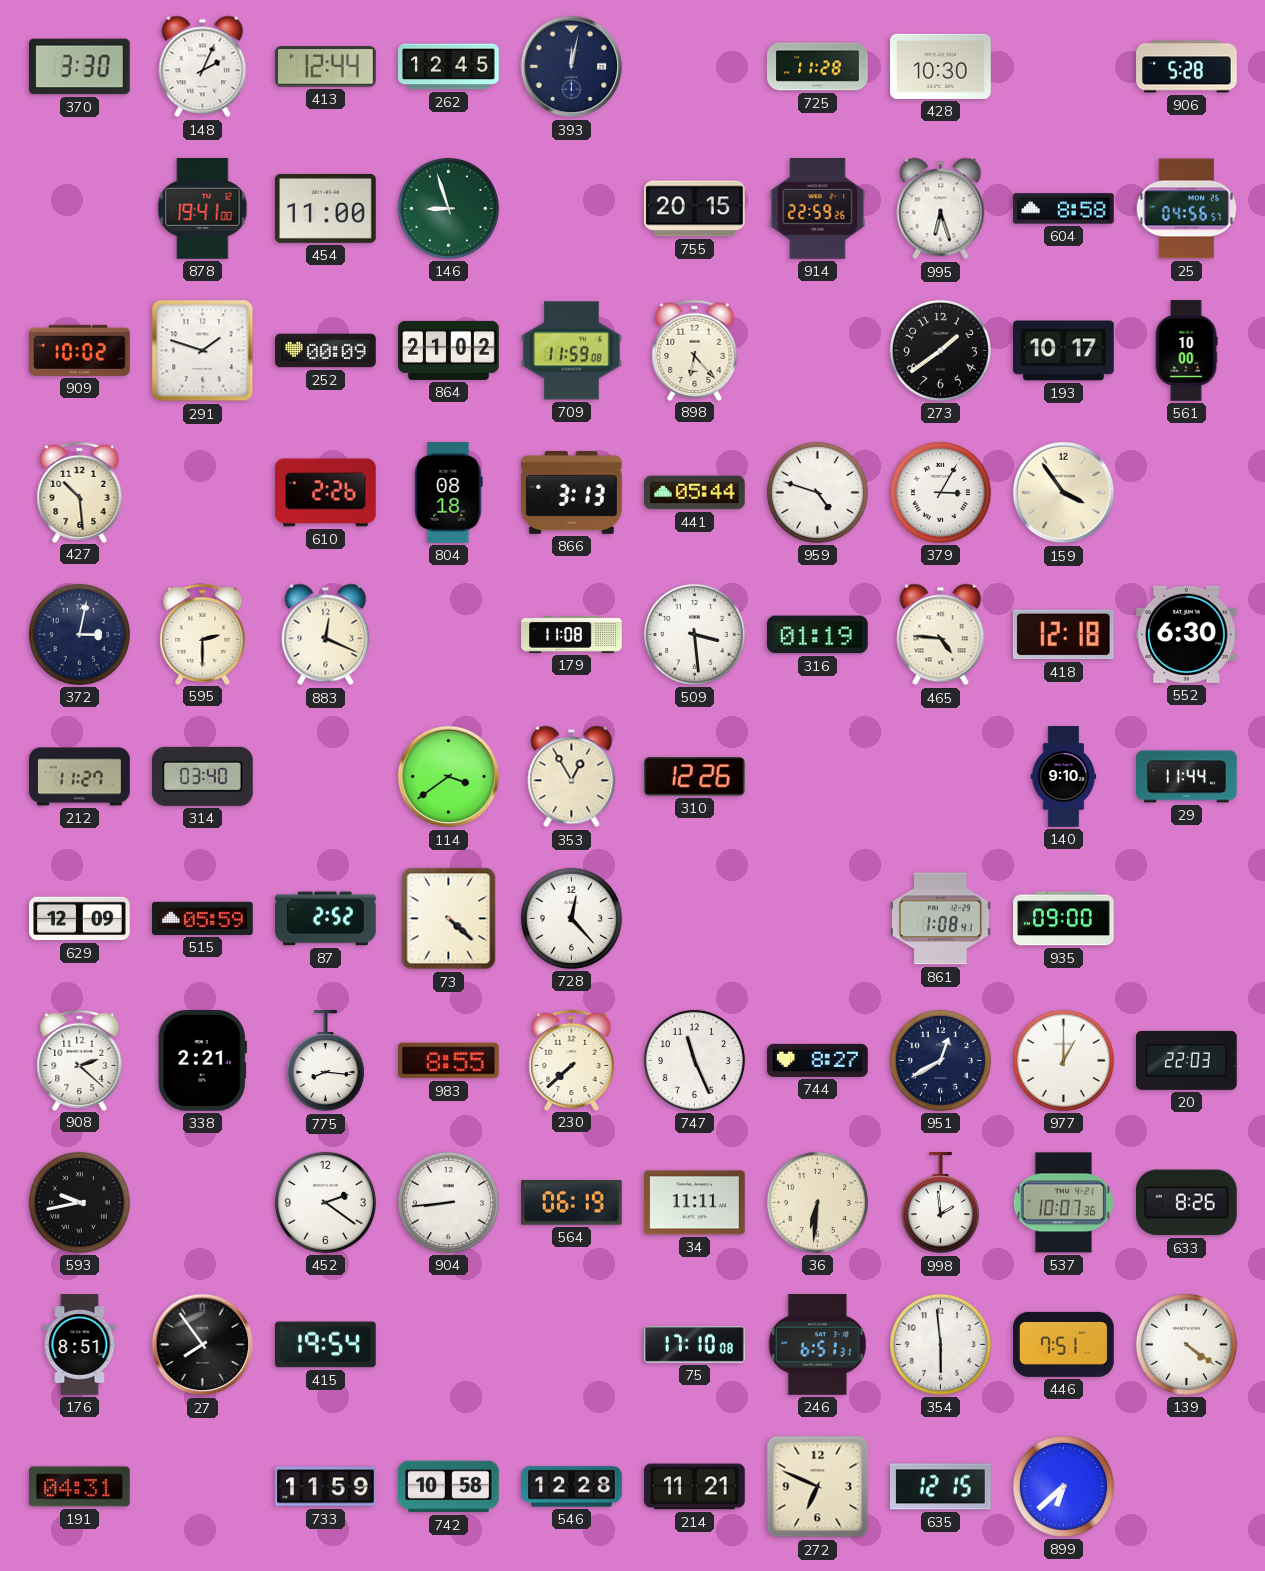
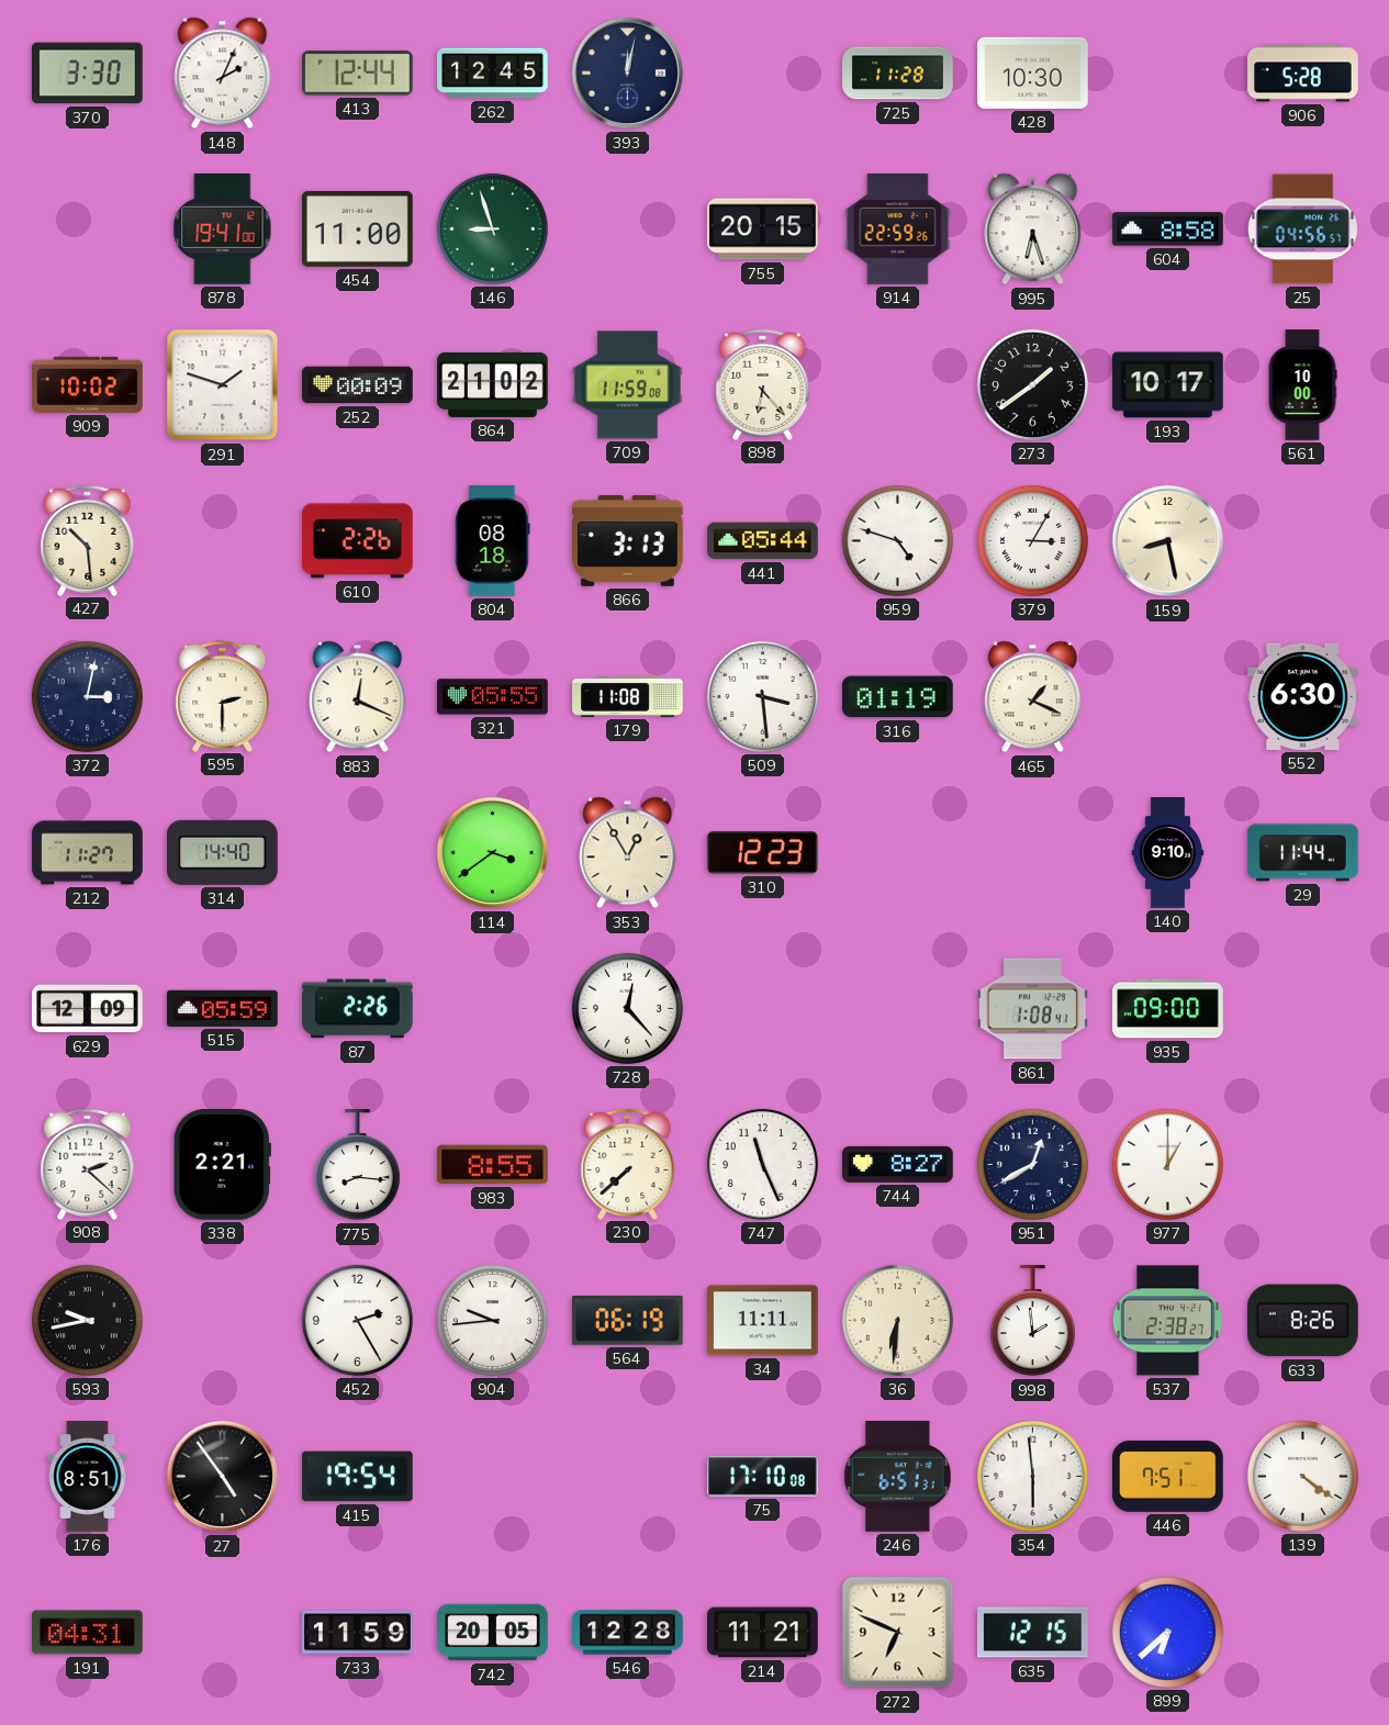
159: 3:54 -> 8:28 (1168, 541)
321: none -> 05:55 (493, 697)
465: 4:46 -> 1:19 (1033, 697)
418: 12:18 -> none (1063, 635)
314: 03:40 -> 14:40 (223, 852)
310: 12:26 -> 12:23 (763, 852)
87: 2:52 -> 2:26 (358, 1009)
73: 4:22 -> none (449, 919)
20: 22:03 -> none (1187, 1060)
452: 2:21 -> 2:25 (357, 1320)
904: 8:44 -> 9:44 (492, 1320)
537: 10:07 -> 2:38 (1167, 1321)
27: 7:54 -> 4:54 (223, 1477)
742: 10:58 -> 20:05 (493, 1633)
